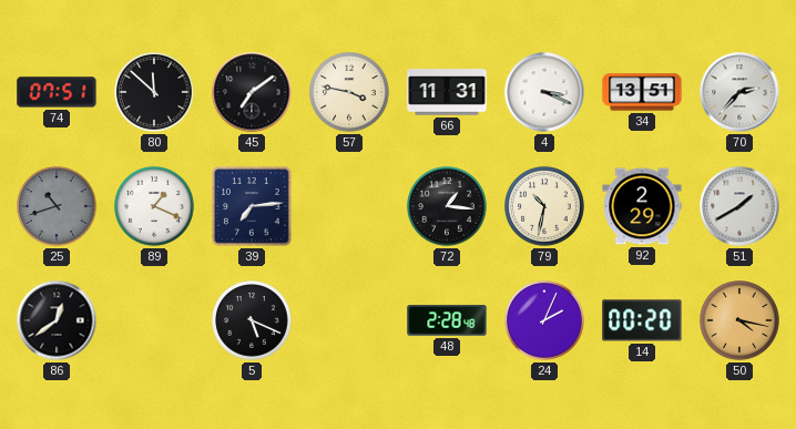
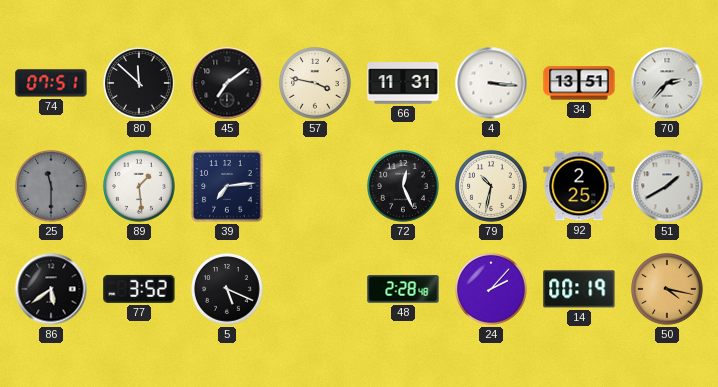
4: 3:19 -> 3:16 (491, 83)
25: 10:42 -> 11:30 (52, 187)
89: 1:19 -> 1:29 (140, 187)
72: 1:16 -> 12:26 (404, 187)
92: 2:29 -> 2:25 (579, 186)
86: 12:39 -> 5:39 (51, 289)
77: none -> 3:52 (139, 289)
24: 2:04 -> 2:07 (492, 290)
14: 00:20 -> 00:19 (579, 289)
